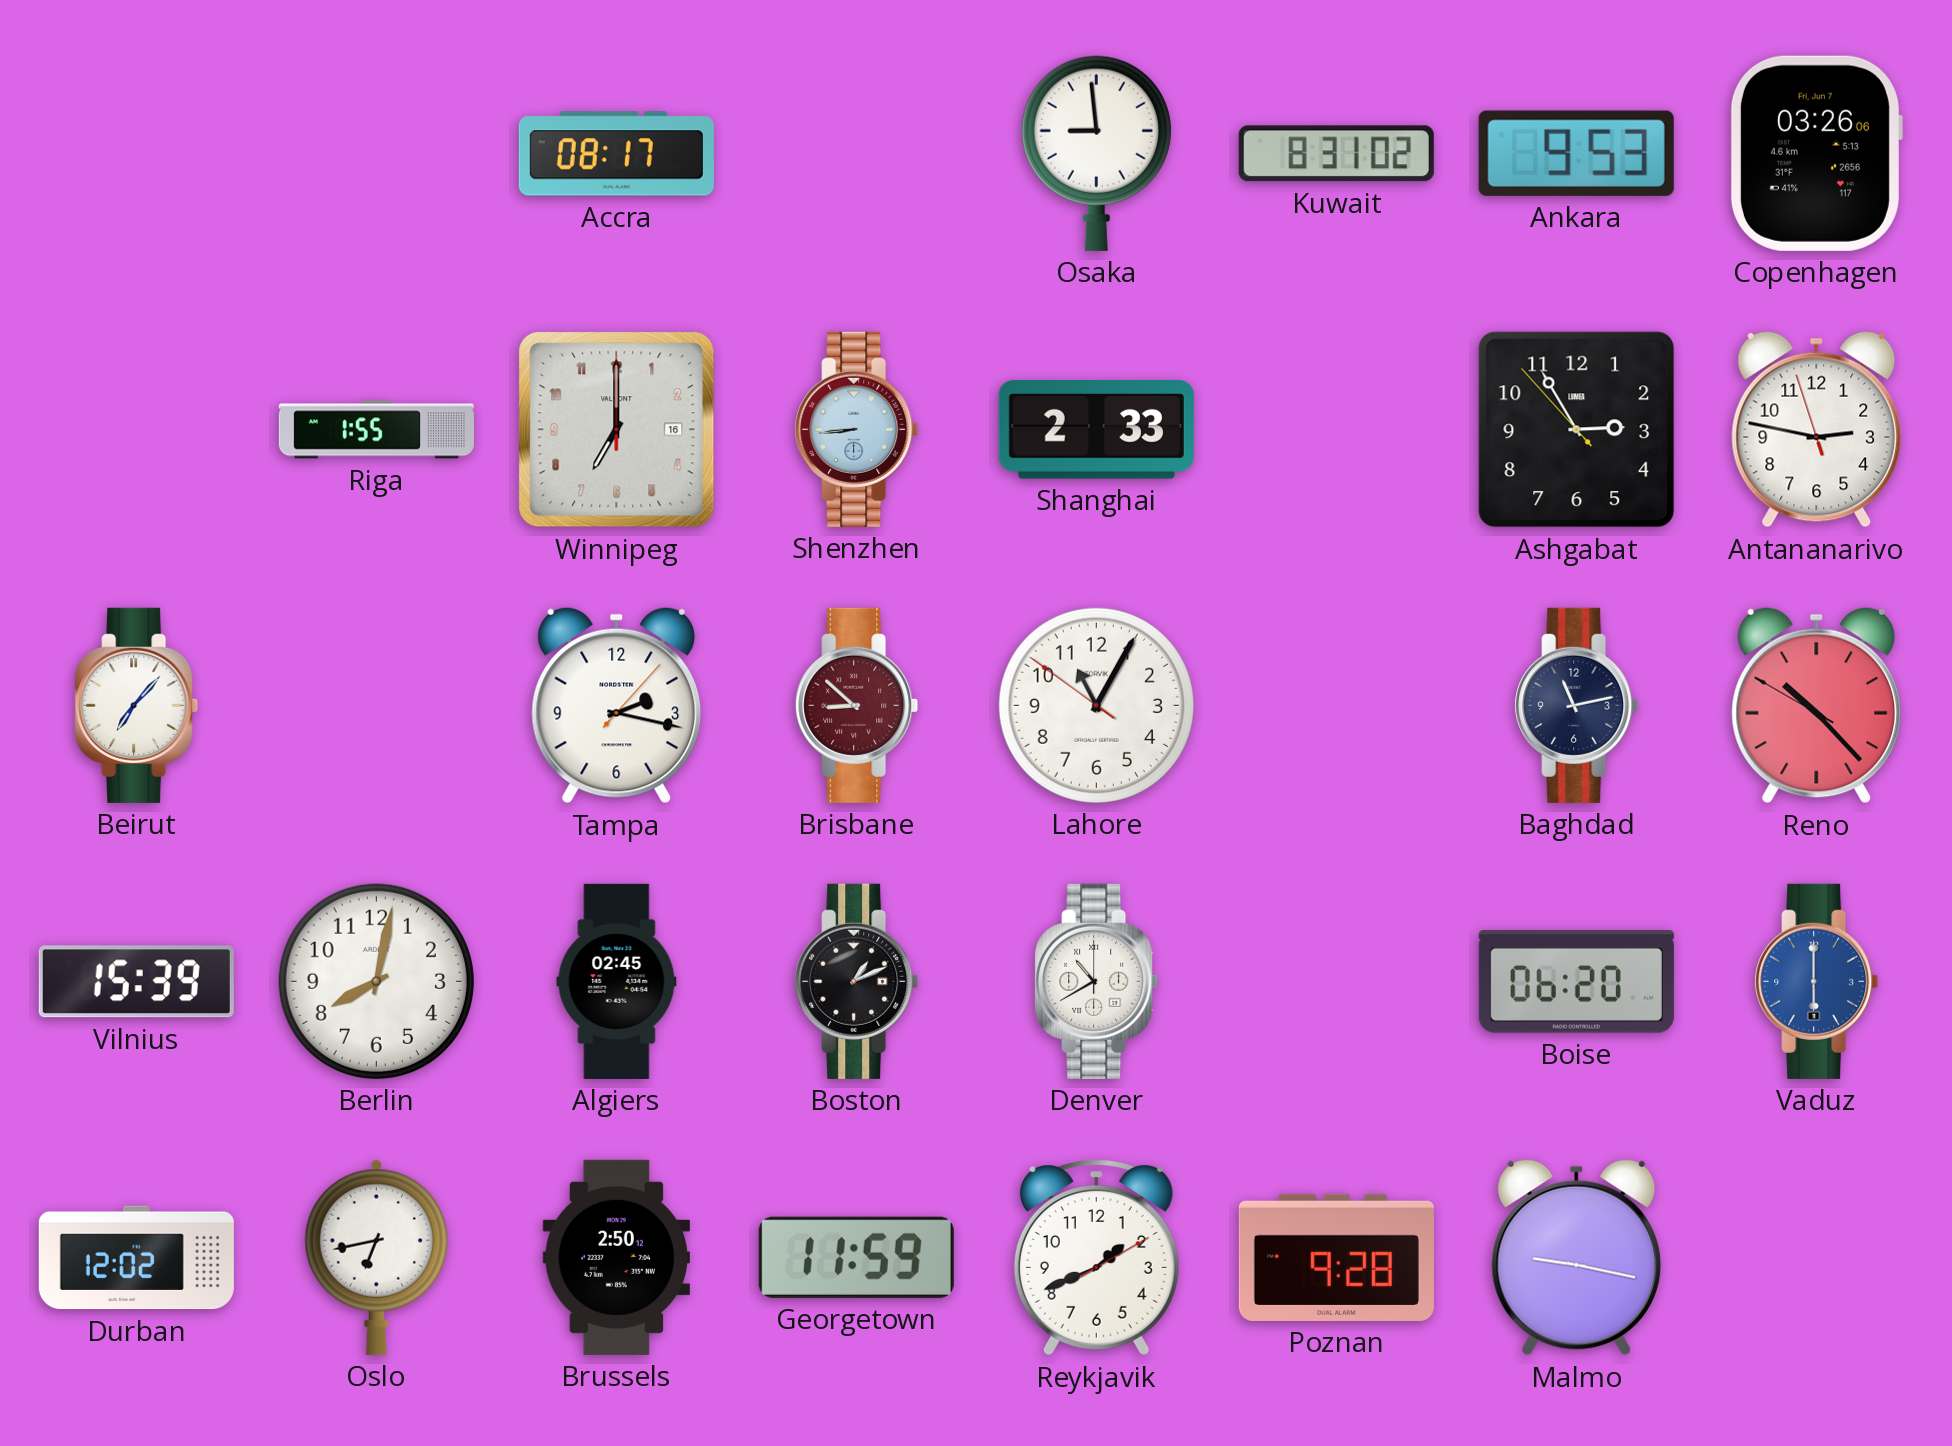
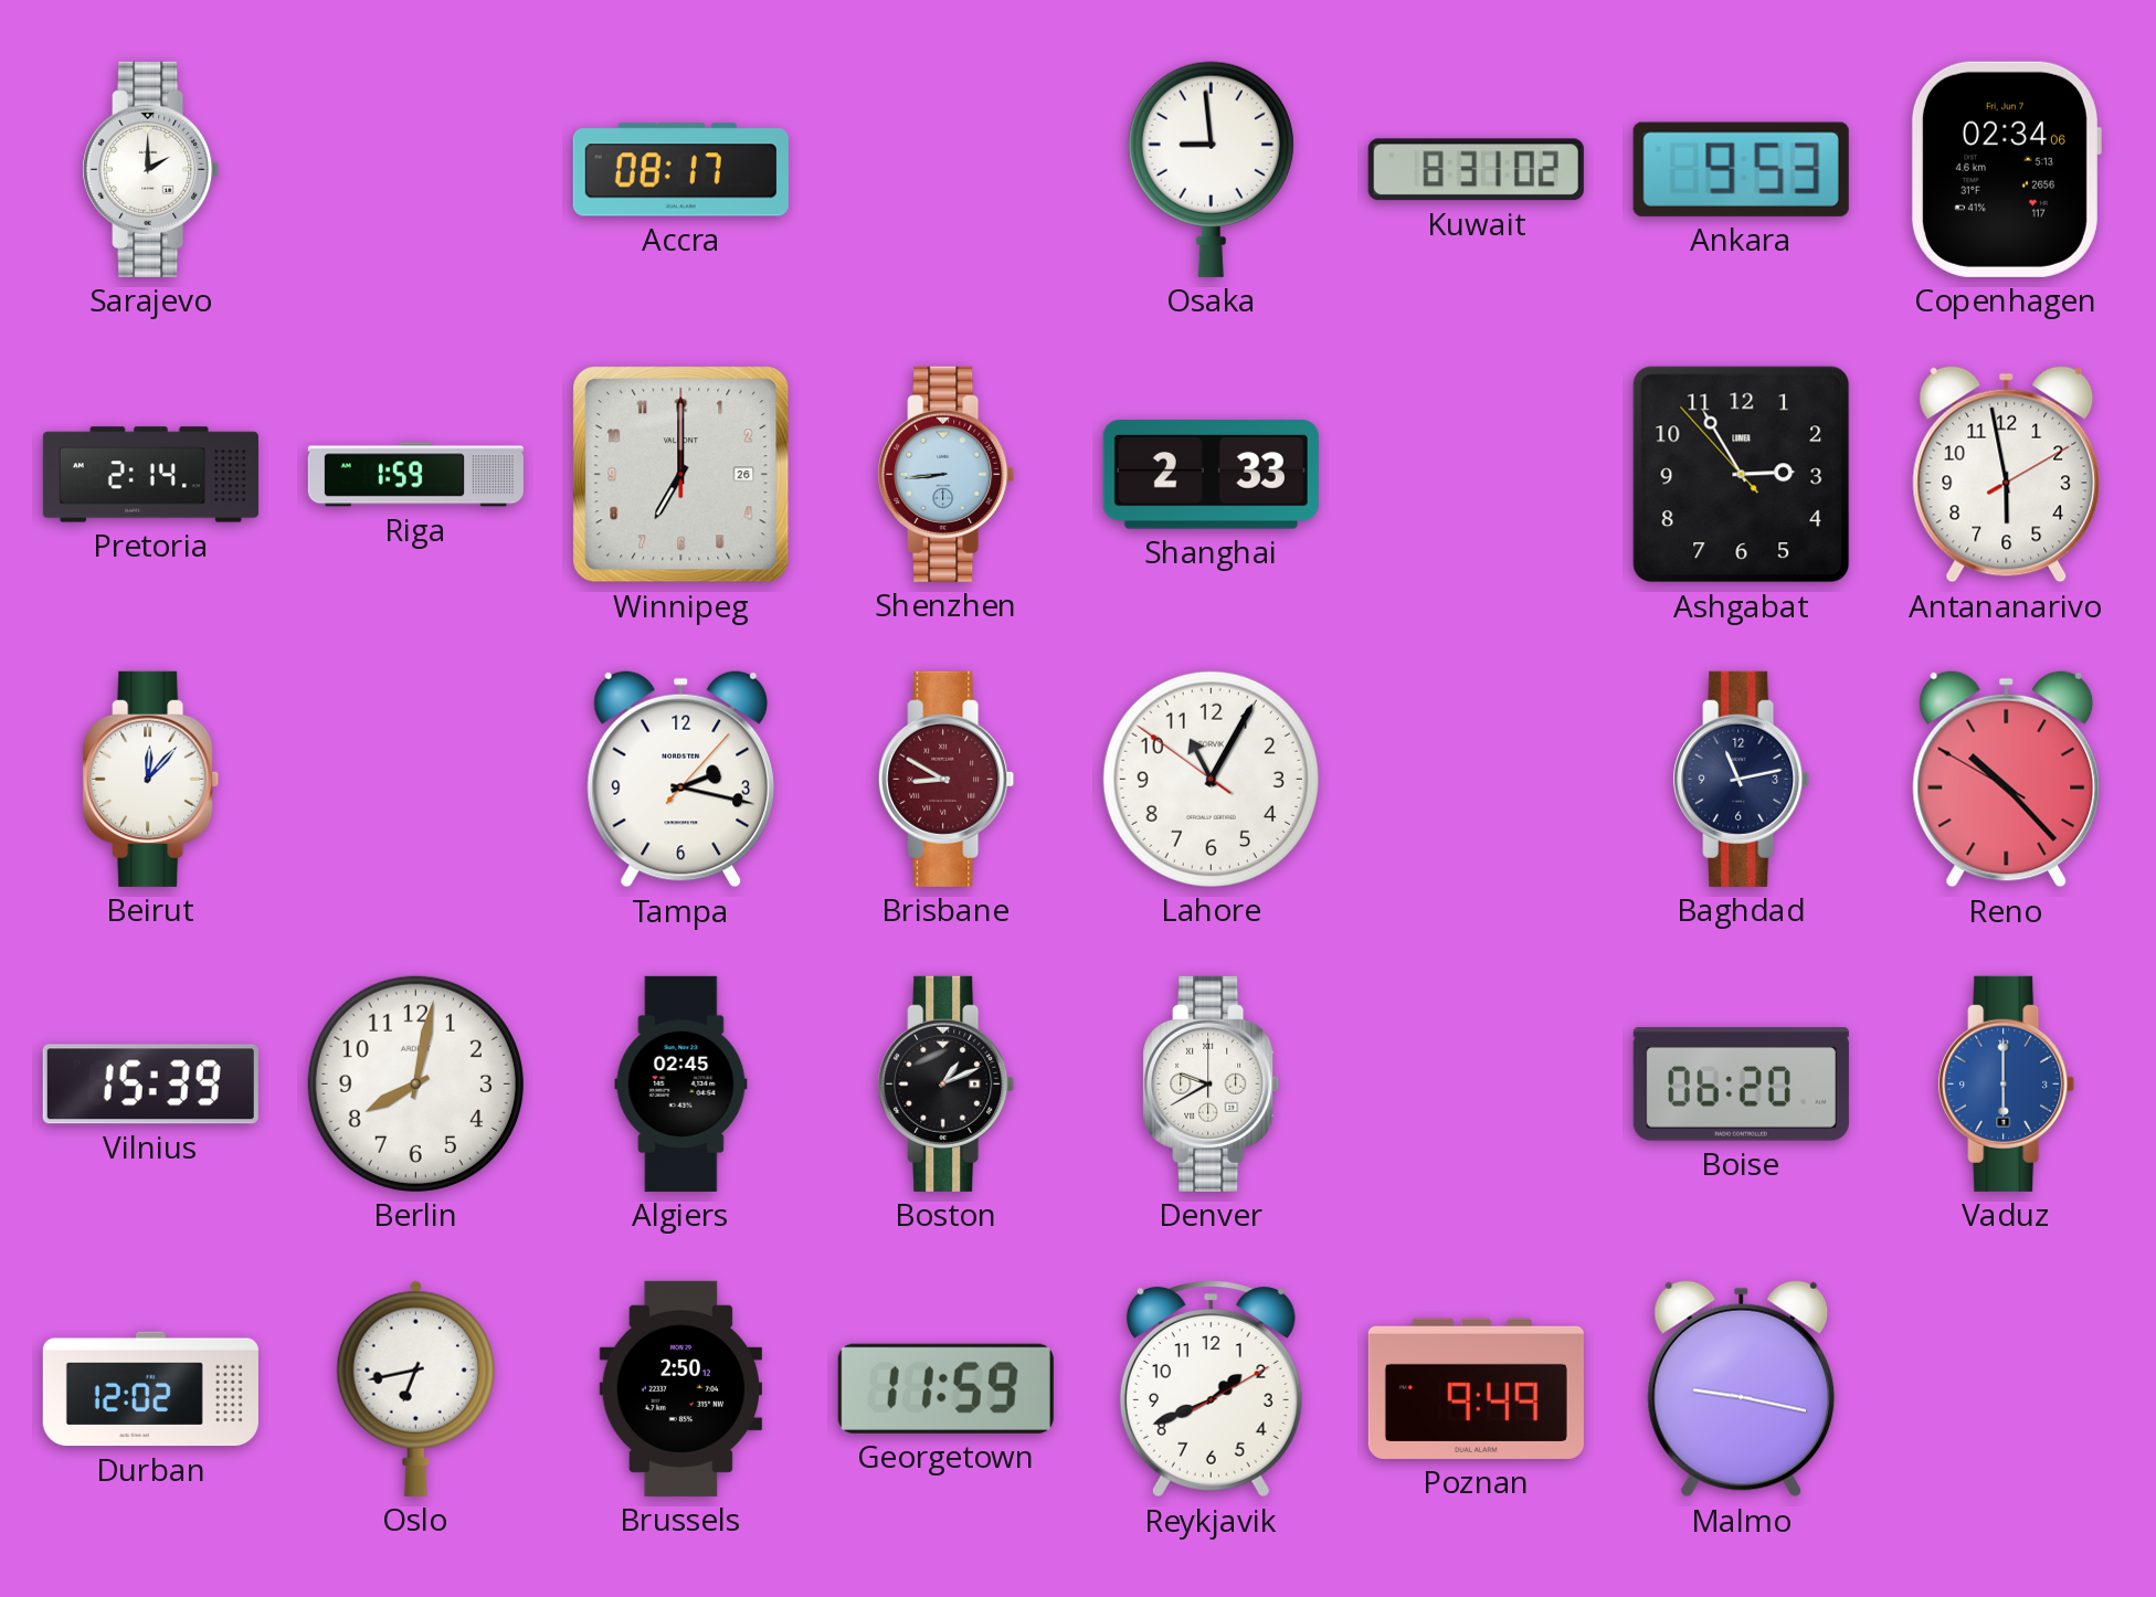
Sarajevo: none -> 2:00 (151, 169)
Copenhagen: 03:26 -> 02:34 (2006, 169)
Pretoria: none -> 2:14 (150, 475)
Riga: 1:55 -> 1:59 (415, 475)
Winnipeg date: 16 -> 26 (681, 475)
Antananarivo: 2:46 -> 5:58 (2007, 475)
Beirut: 7:07 -> 12:07 (151, 779)
Brisbane: 8:52 -> 8:50 (947, 779)
Denver: 10:40 -> 9:40 (1212, 1083)
Poznan: 9:28 -> 9:49 (1476, 1388)
